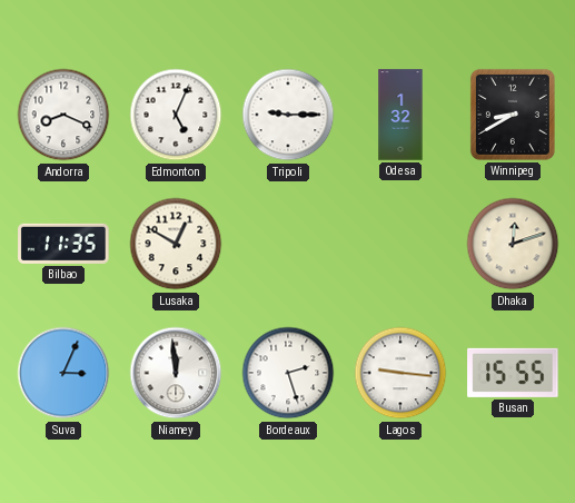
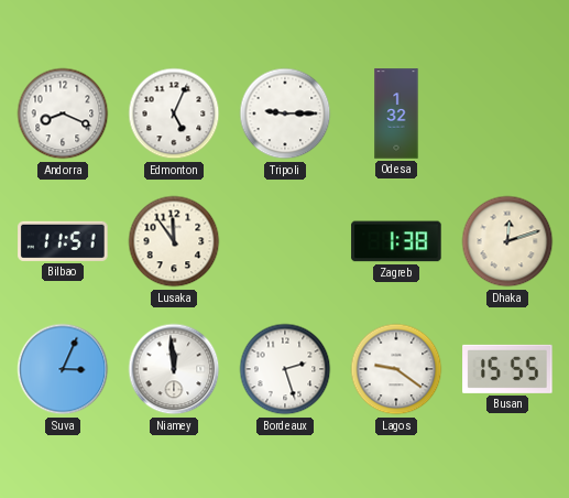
Winnipeg: 8:40 -> none (513, 115)
Bilbao: 11:35 -> 11:51 (63, 241)
Lusaka: 12:50 -> 11:54 (174, 241)
Zagreb: none -> 1:38 (396, 241)
Lagos: 9:16 -> 9:21 (396, 369)
